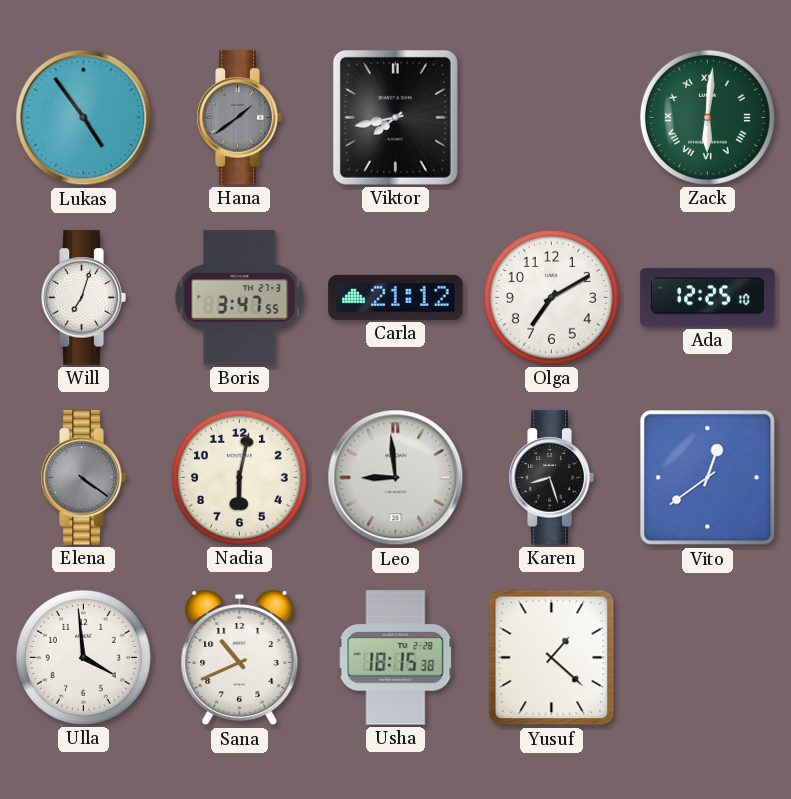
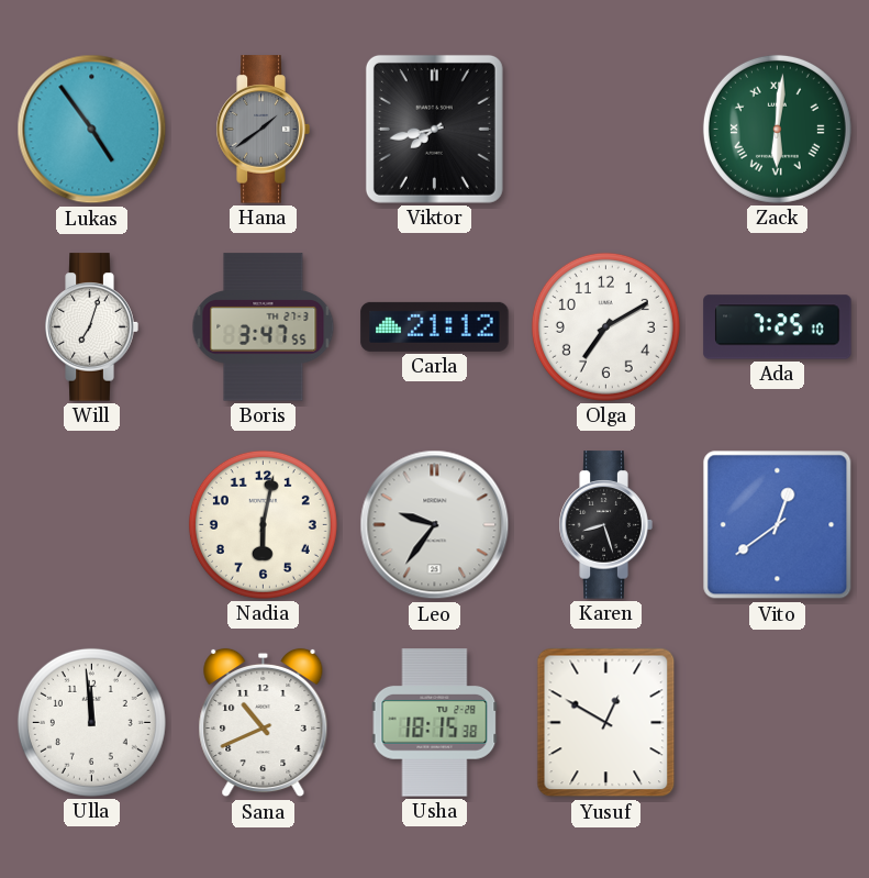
Ada: 12:25 -> 7:25 (778, 327)
Elena: 4:21 -> none (83, 478)
Leo: 8:59 -> 9:36 (435, 525)
Ulla: 3:59 -> 11:59 (91, 722)
Yusuf: 1:22 -> 12:50 (606, 723)
